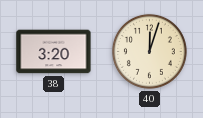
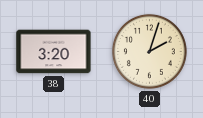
40: 12:03 -> 2:03 (149, 51)
